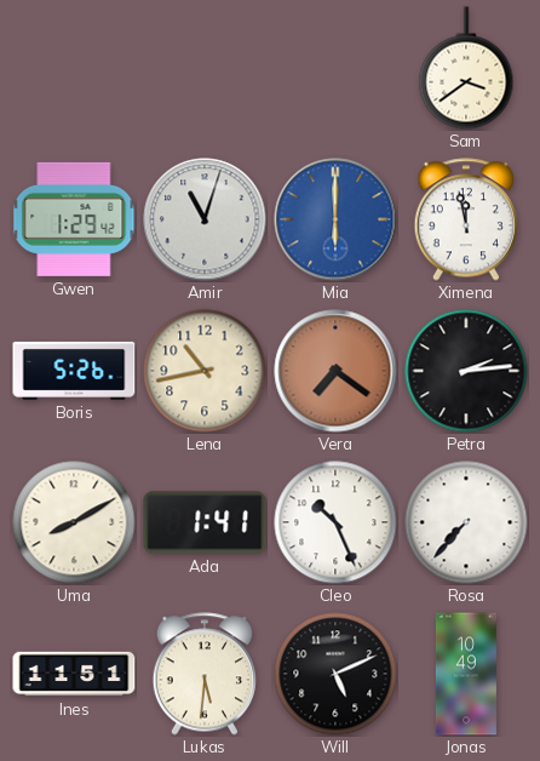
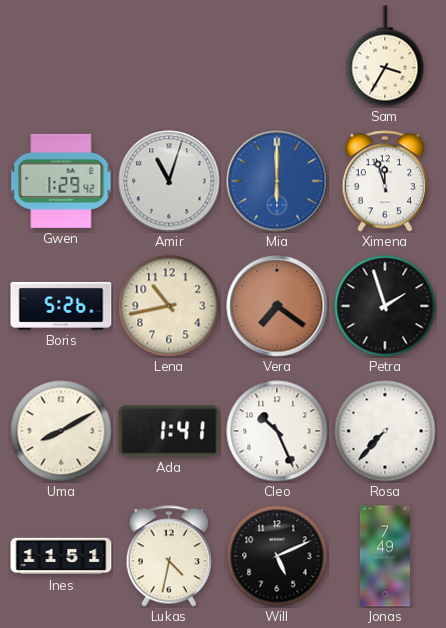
Sam: 3:39 -> 3:35 (385, 56)
Ximena: 11:58 -> 11:57 (384, 181)
Petra: 2:14 -> 1:57 (385, 306)
Lukas: 5:31 -> 4:32 (168, 556)
Jonas: 10:49 -> 7:49 (385, 556)
